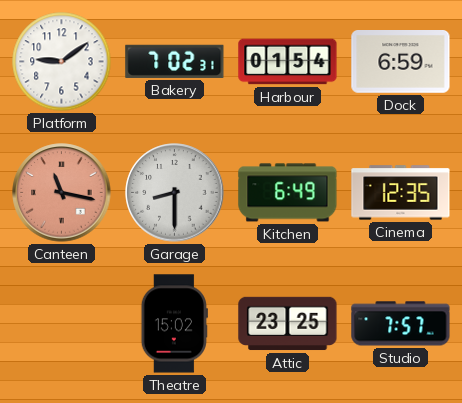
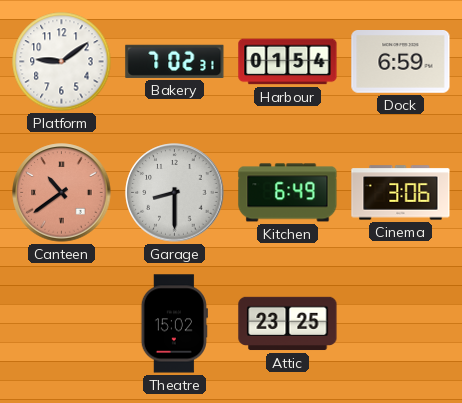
Canteen: 11:17 -> 10:39 (62, 193)
Cinema: 12:35 -> 3:06 (401, 193)
Studio: 7:57 -> none (401, 324)
